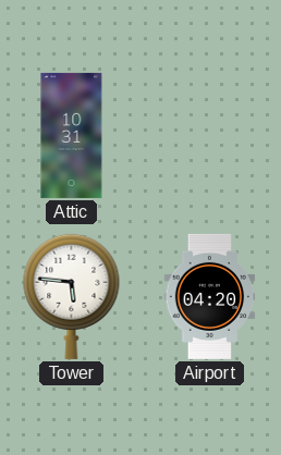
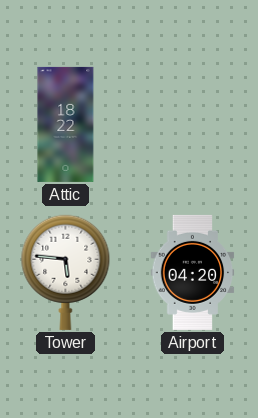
Attic: 10:31 -> 18:22 (66, 124)
